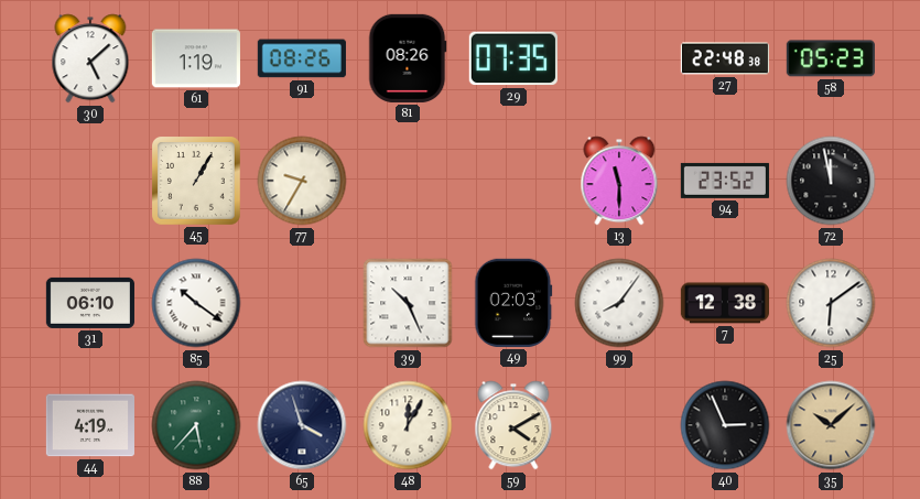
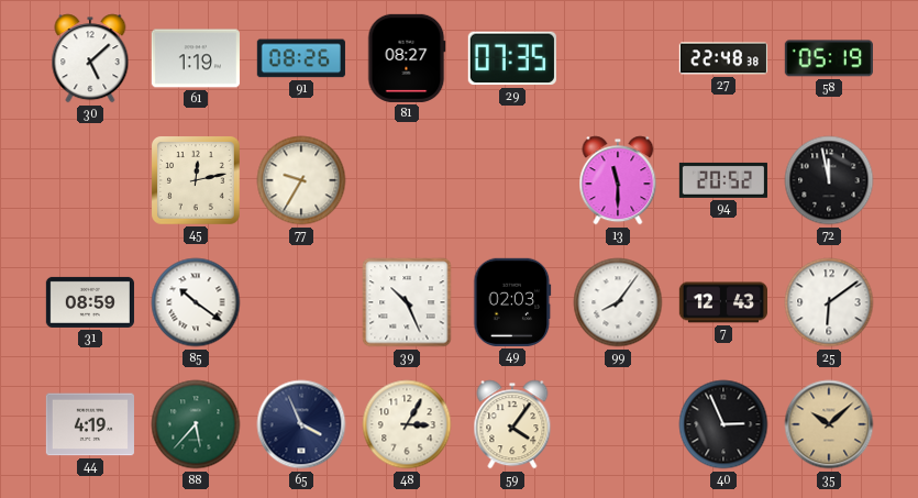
81: 08:26 -> 08:27 (407, 58)
58: 05:23 -> 05:19 (829, 58)
45: 1:05 -> 12:13 (197, 181)
94: 23:52 -> 20:52 (723, 180)
31: 06:10 -> 08:59 (90, 302)
7: 12:38 -> 12:43 (722, 302)
65: 3:57 -> 3:56 (301, 424)
48: 12:05 -> 3:05 (407, 424)
59: 4:10 -> 4:06 (512, 424)
